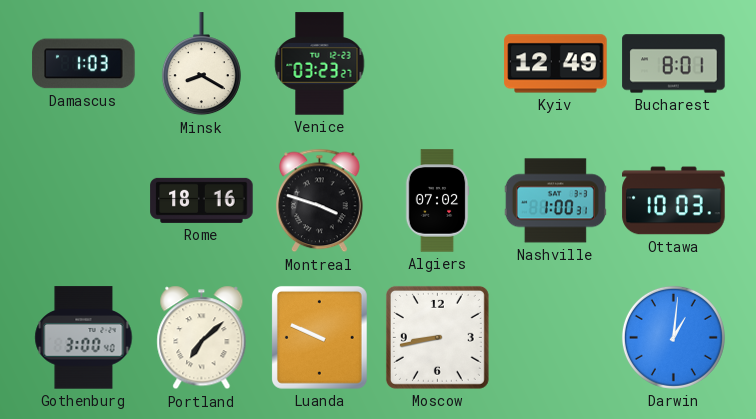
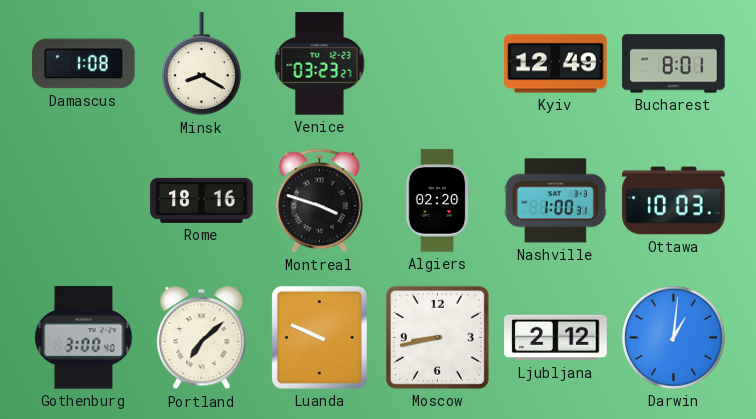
Damascus: 1:03 -> 1:08 (84, 64)
Algiers: 07:02 -> 02:20 (437, 201)
Ljubljana: none -> 2:12 (556, 338)
